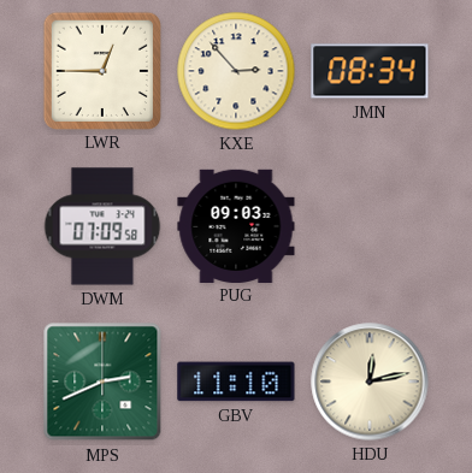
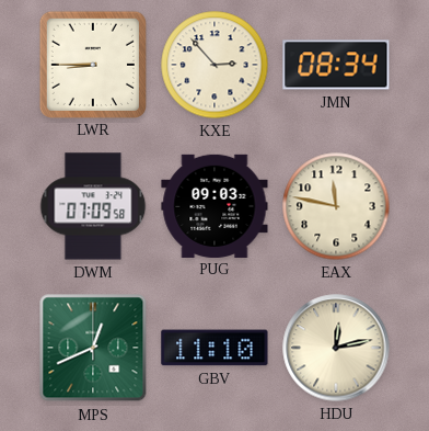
LWR: 12:45 -> 8:45 (92, 64)
EAX: none -> 11:47 (336, 206)
MPS: 2:41 -> 12:41 (93, 348)
